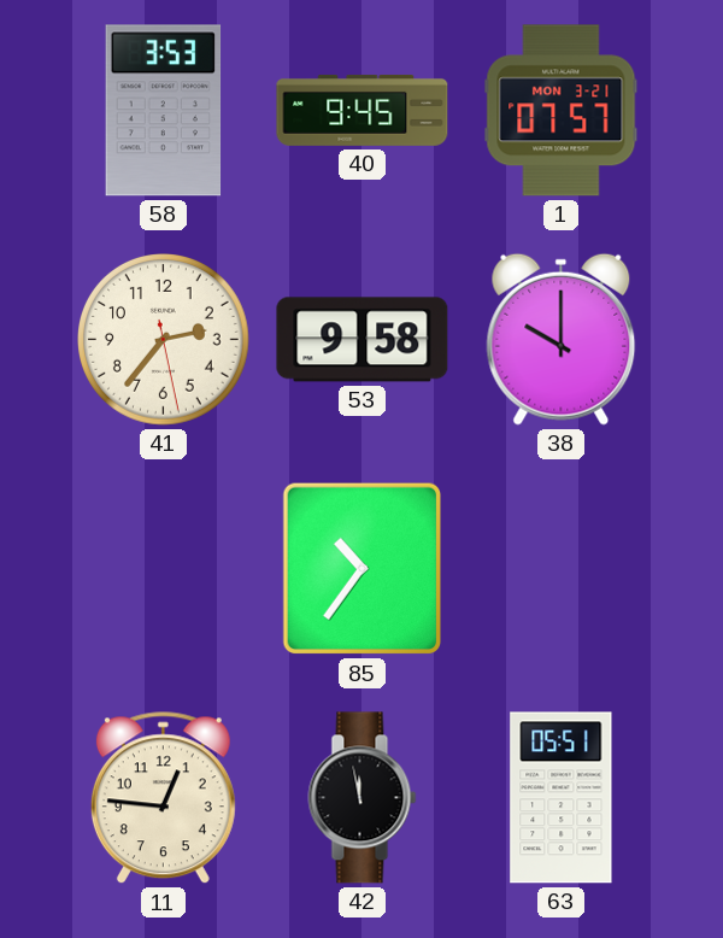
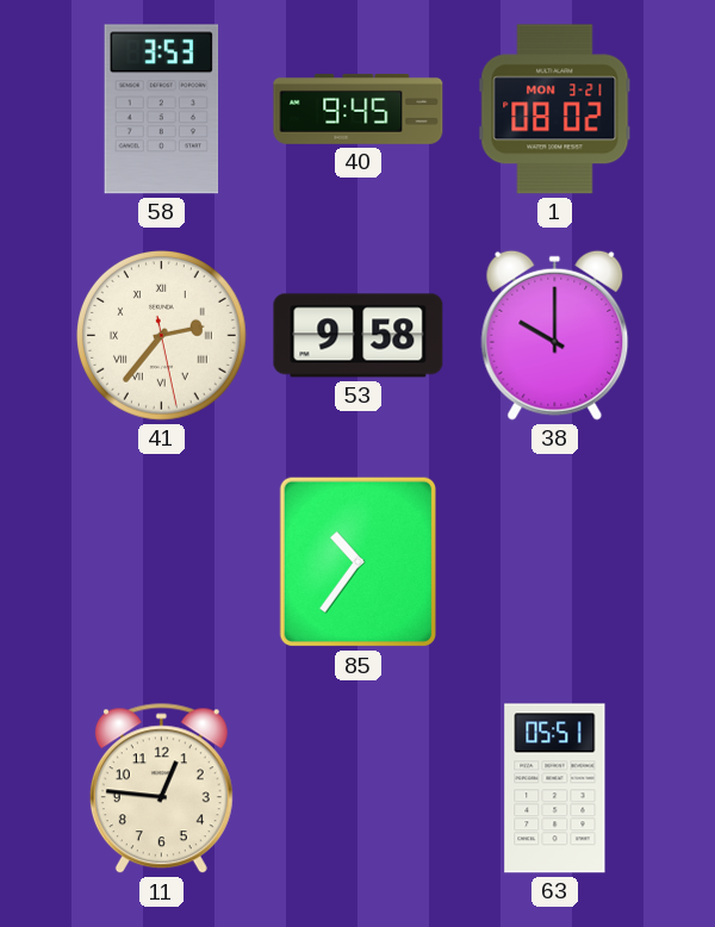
1: 07:57 -> 08:02 (555, 110)
41 numerals: Arabic -> Roman (162, 336)
42: 11:58 -> none (363, 798)
